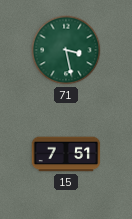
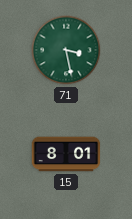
15: 7:51 -> 8:01 (66, 154)
